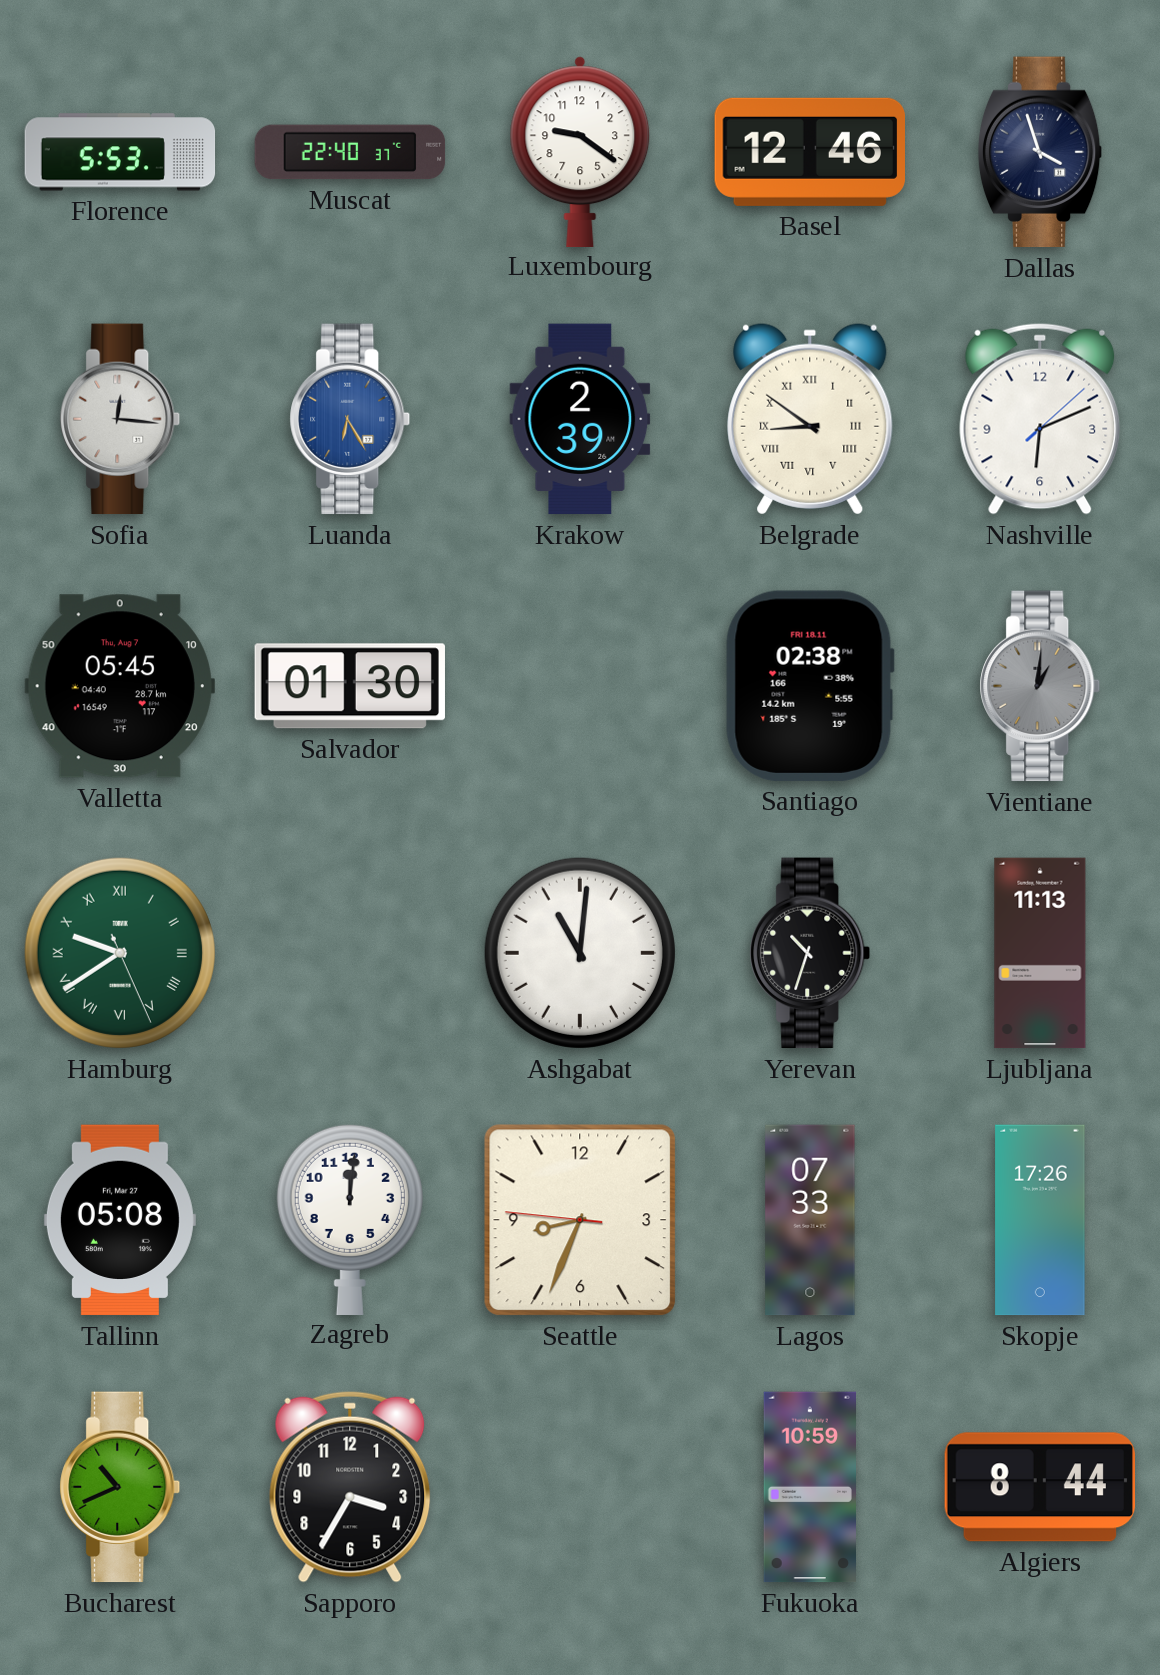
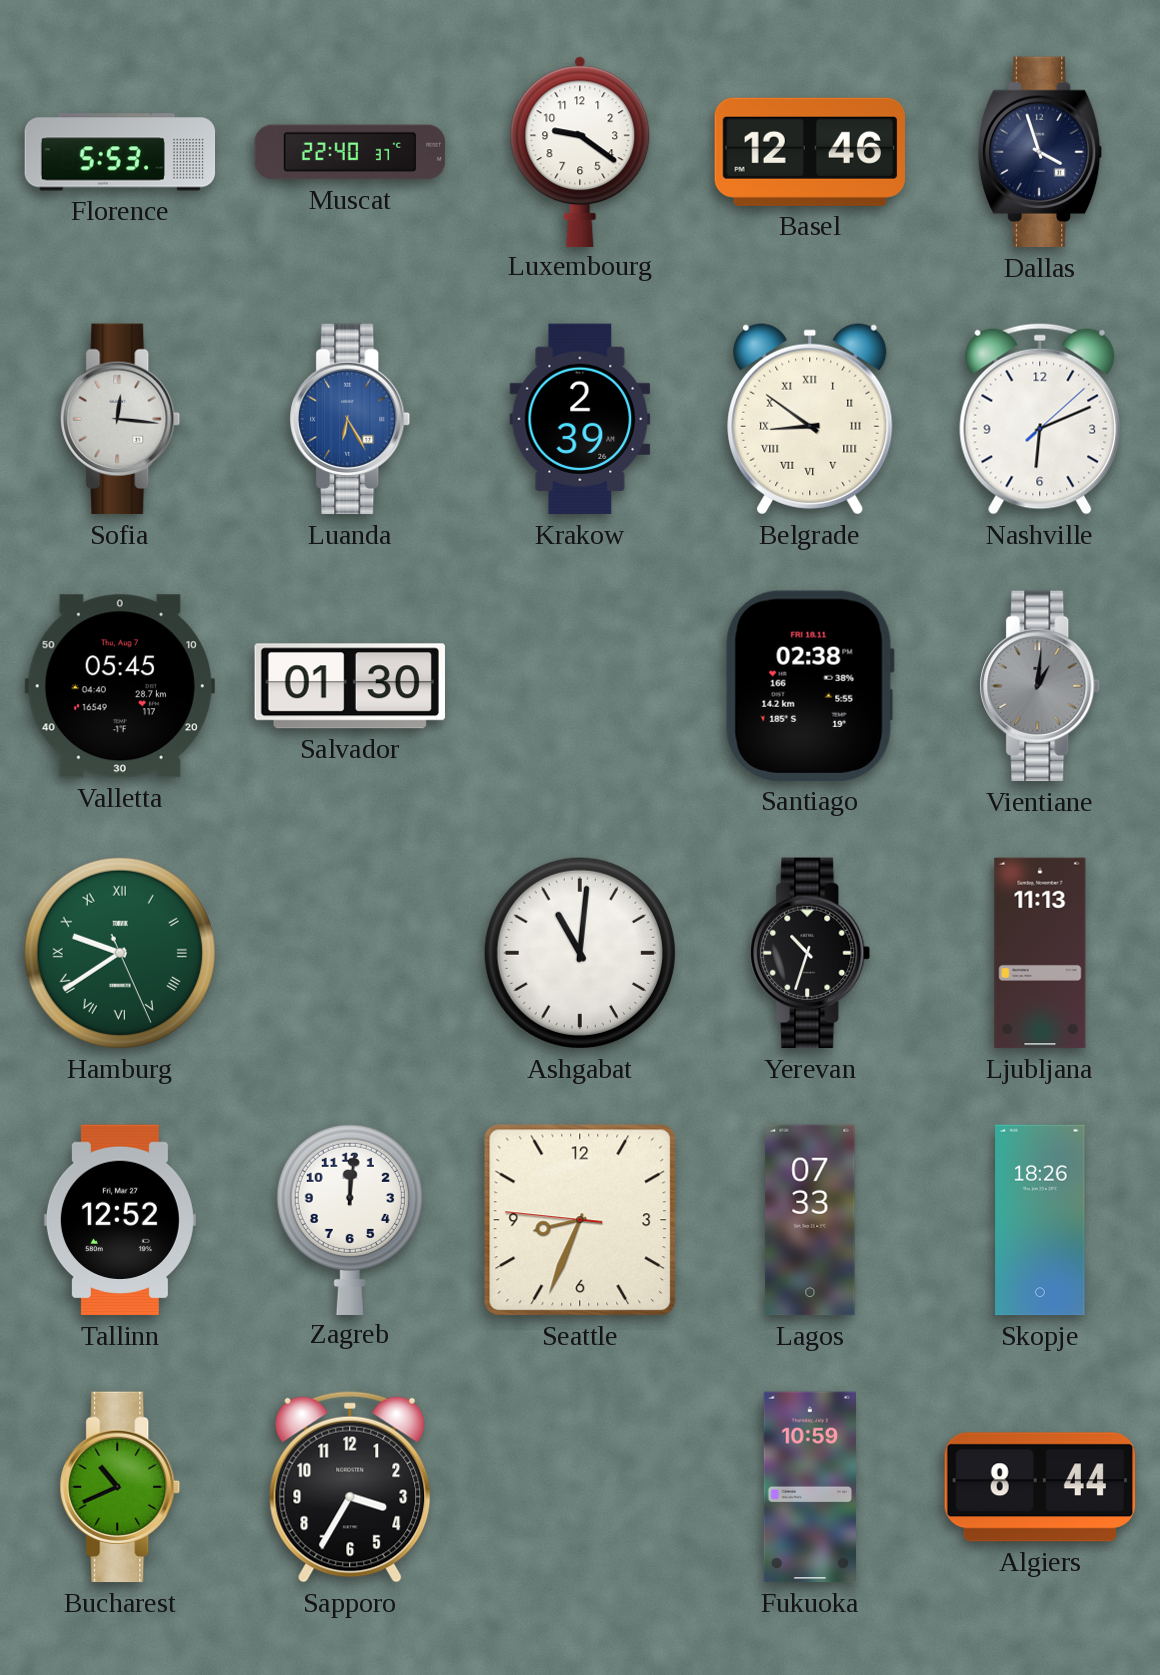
Tallinn: 05:08 -> 12:52 (120, 1220)
Skopje: 17:26 -> 18:26 (1040, 1220)
